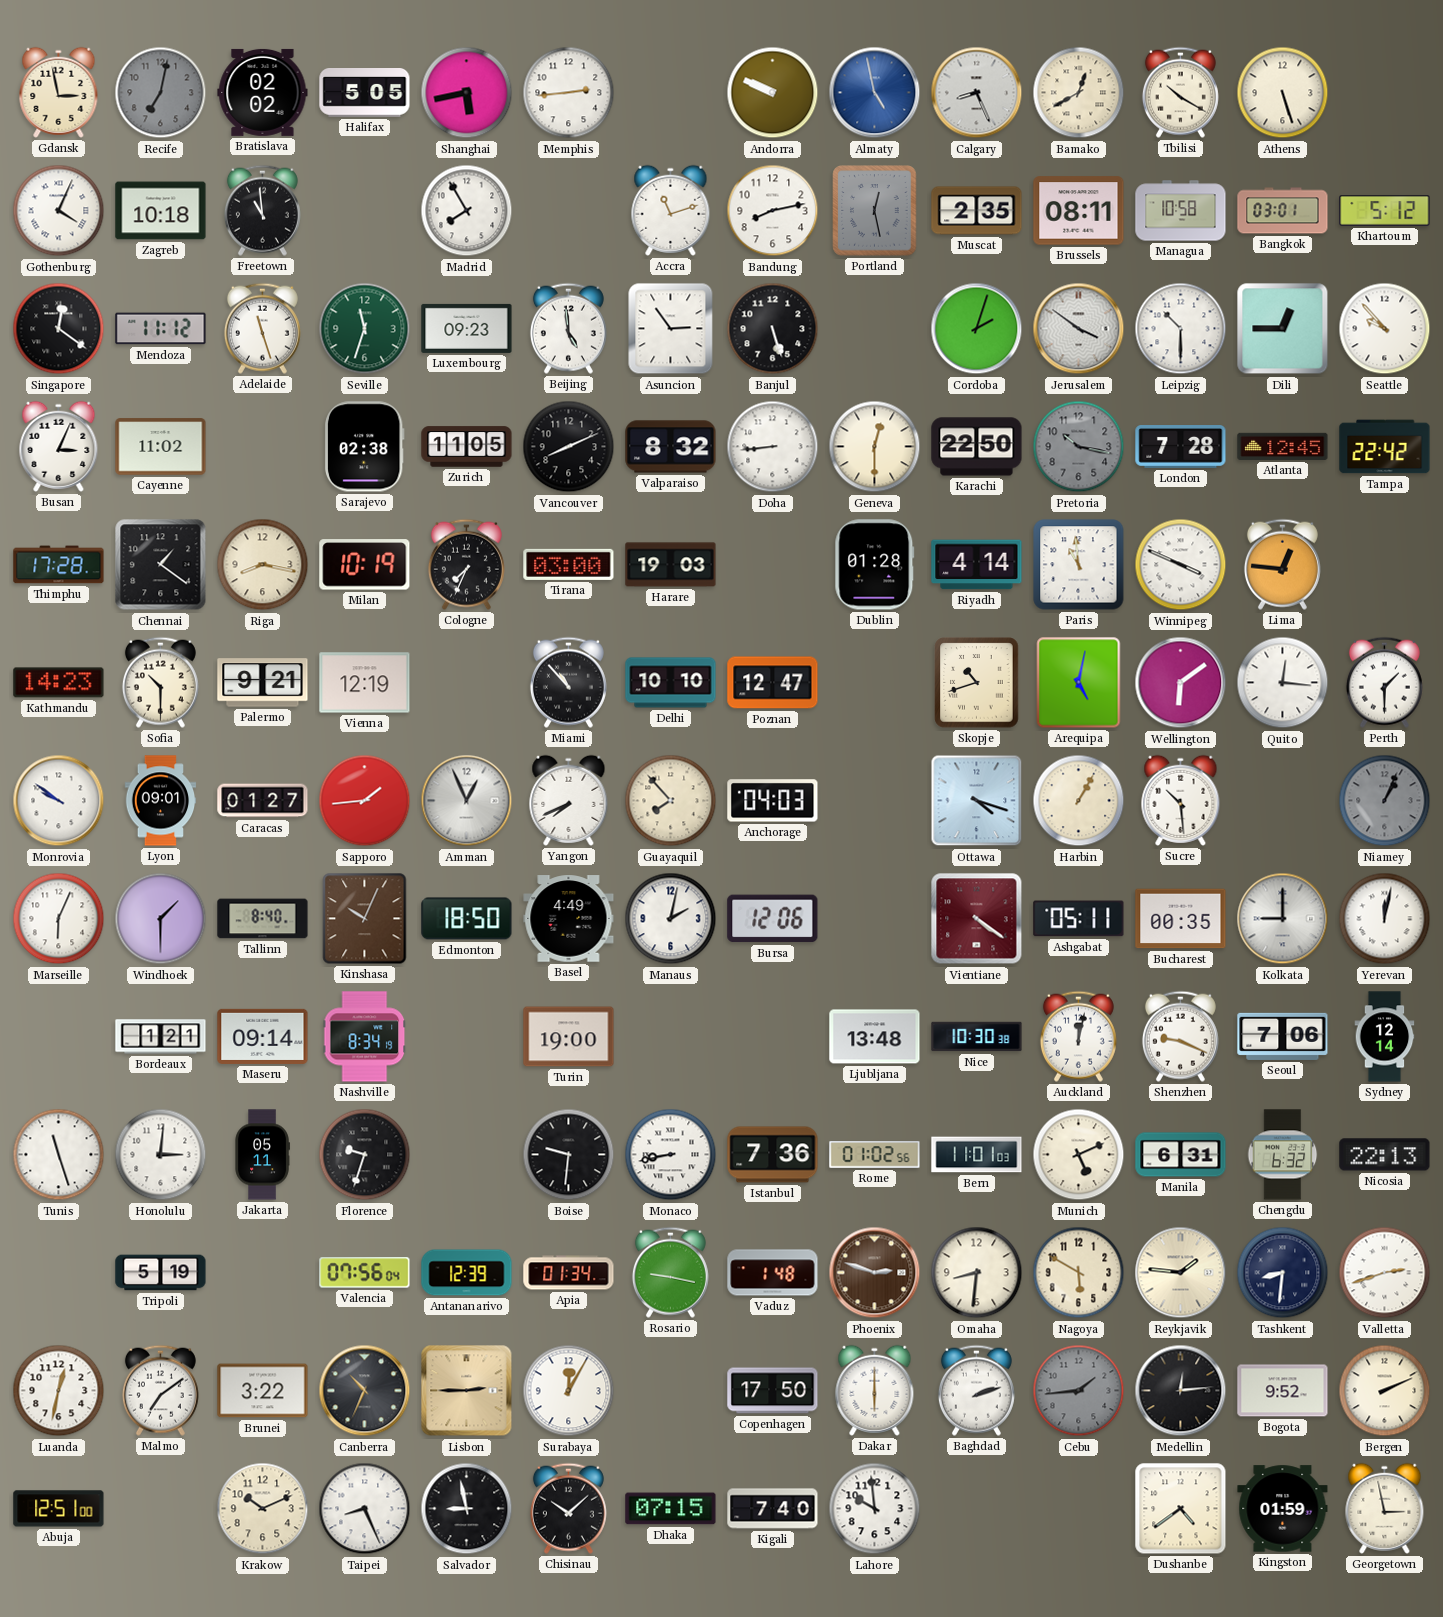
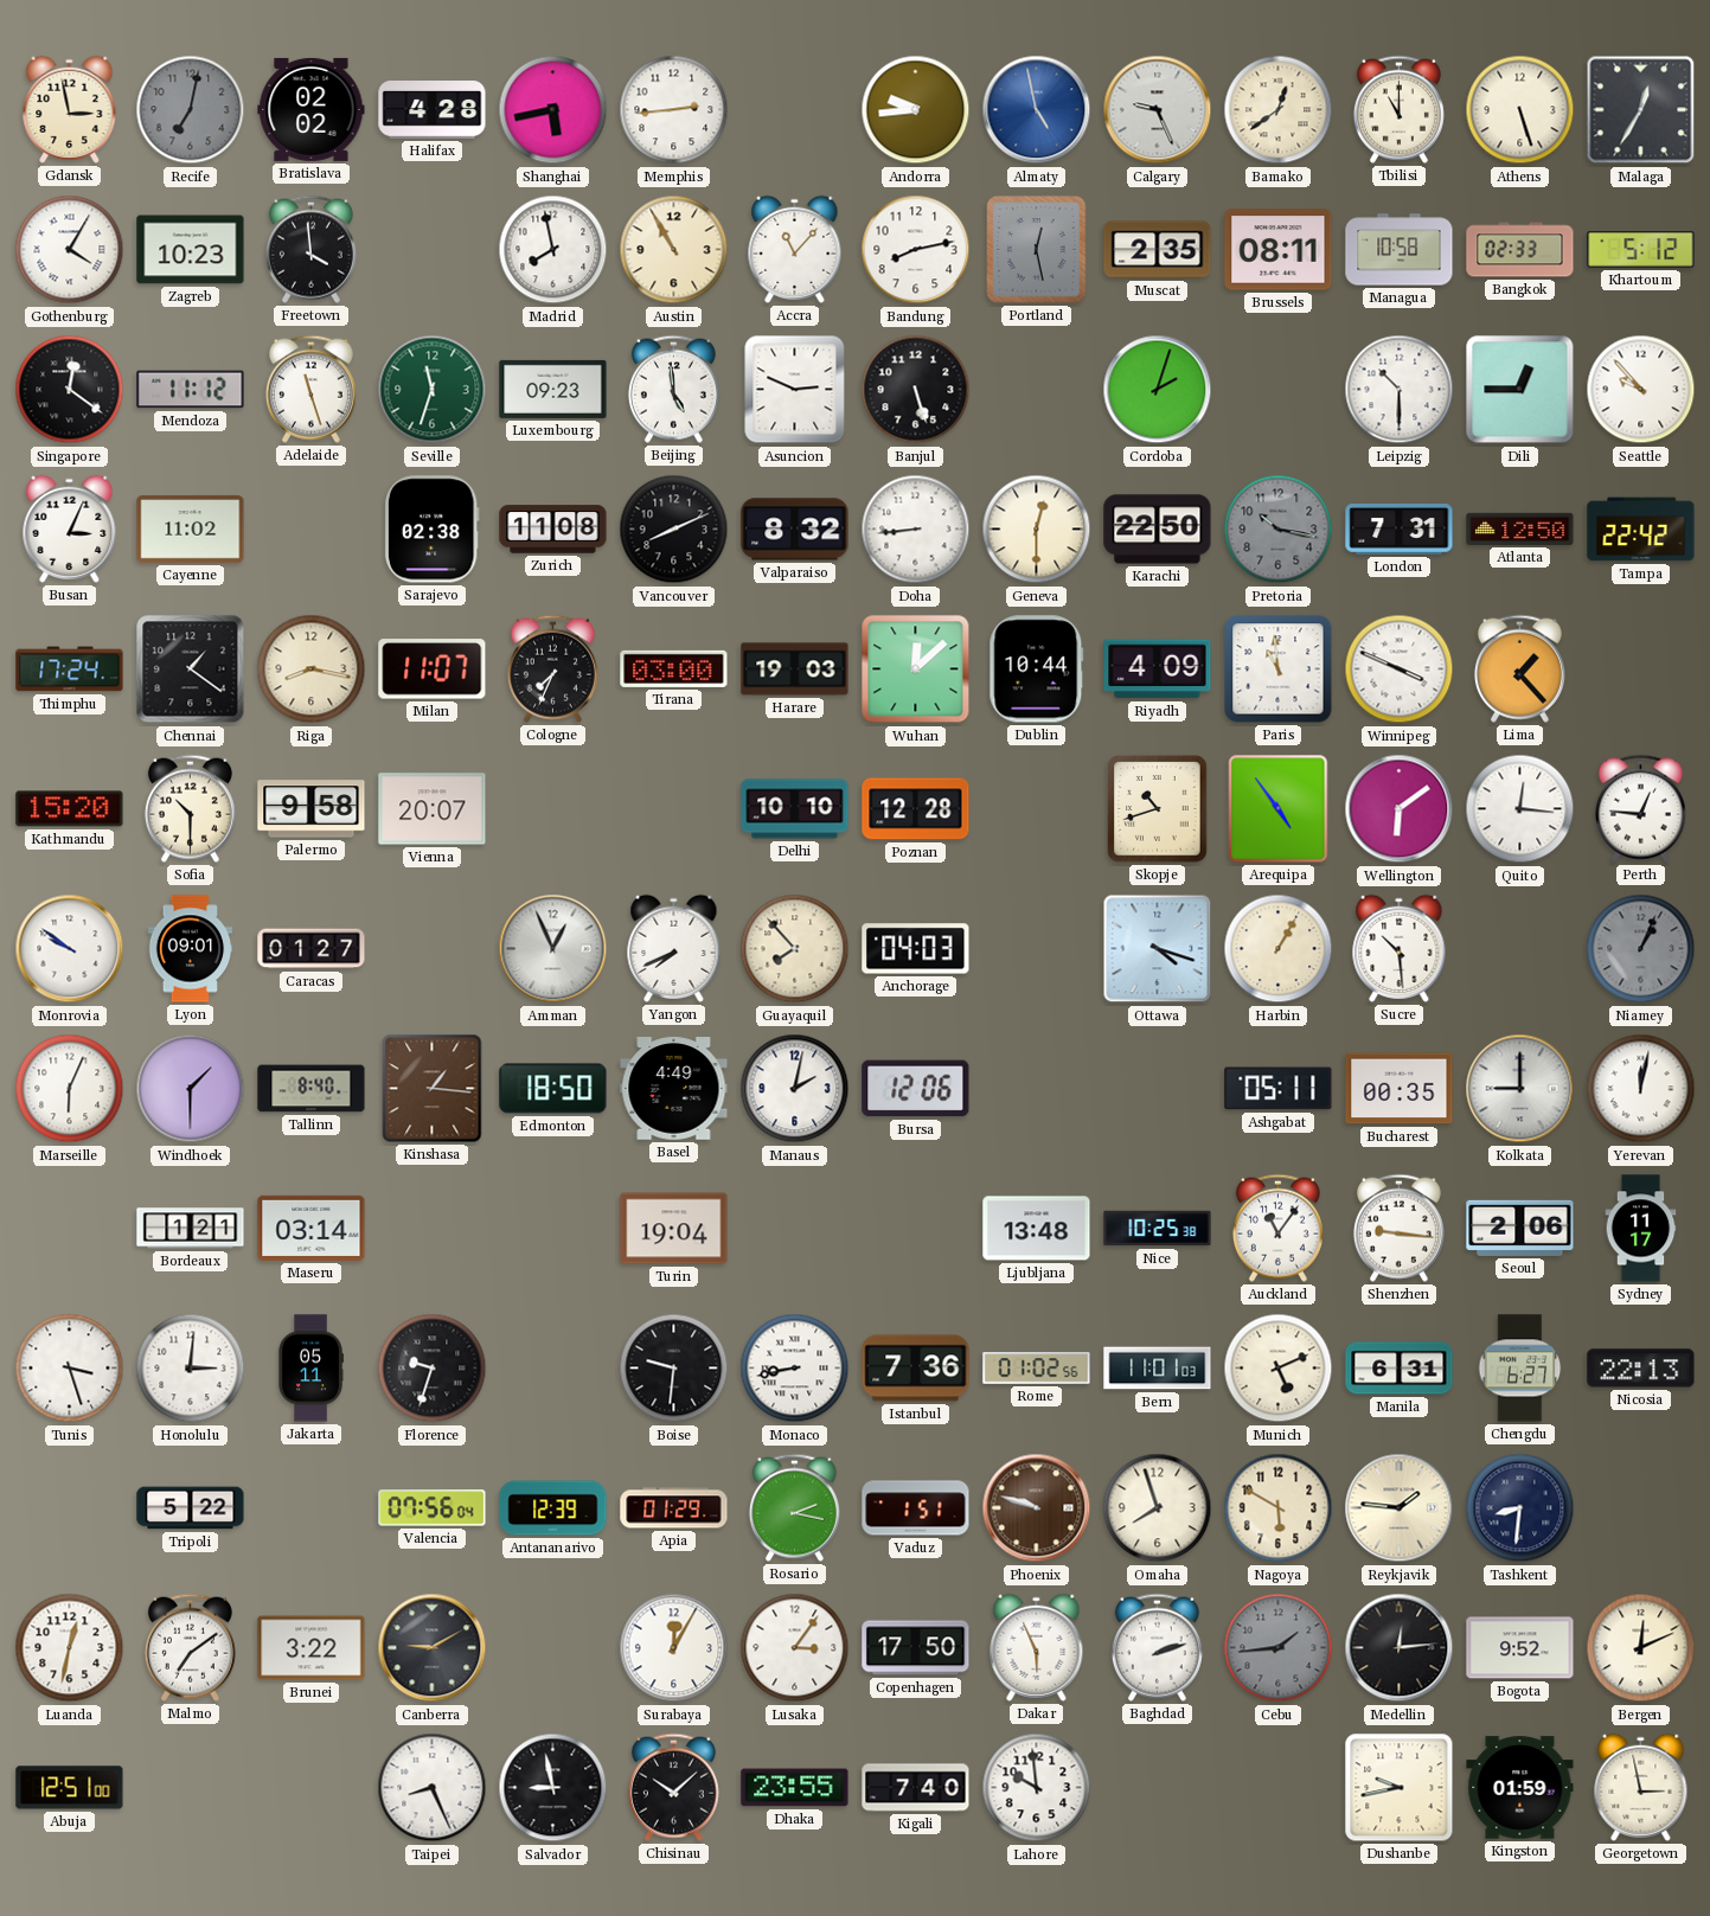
Halifax: 5:05 -> 4:28 (433, 110)
Andorra: 9:49 -> 9:44 (916, 110)
Calgary: 8:26 -> 9:26 (1158, 110)
Bamako: 12:40 -> 12:39 (1279, 110)
Tbilisi: 10:20 -> 11:00 (1398, 109)
Malaga: none -> 12:35 (1641, 110)
Gothenburg: 4:04 -> 4:05 (70, 250)
Zagreb: 10:18 -> 10:23 (191, 250)
Freetown: 10:59 -> 3:59 (310, 249)
Madrid: 7:55 -> 7:58 (553, 250)
Austin: none -> 10:55 (674, 250)
Accra: 11:12 -> 11:07 (795, 249)
Bangkok: 03:01 -> 02:33 (1520, 250)
Asuncion: 2:54 -> 2:49 (795, 390)
Jerusalem: 3:51 -> none (1079, 329)
Zurich: 11:05 -> 11:08 (553, 530)
London: 7:28 -> 7:31 (1400, 530)
Atlanta: 12:45 -> 12:50 (1520, 528)
Thimphu: 17:28 -> 17:24 (70, 669)
Milan: 10:19 -> 11:07 (433, 669)
Wuhan: none -> 12:08 (916, 669)
Dublin: 01:28 -> 10:44 (1037, 669)
Riyadh: 4:14 -> 4:09 (1158, 669)
Lima: 12:46 -> 1:23 (1519, 668)
Kathmandu: 14:23 -> 15:20 (70, 809)
Palermo: 9:21 -> 9:58 (312, 809)
Vienna: 12:19 -> 20:07 (433, 809)
Miami: 10:53 -> none (568, 682)
Poznan: 12:47 -> 12:28 (916, 809)
Arequipa: 5:02 -> 4:54 (1279, 809)
Perth: 1:30 -> 12:46 (1640, 808)
Sapporo: 1:44 -> none (365, 801)
Kinshasa: 10:04 -> 1:16 (433, 1089)
Vientiane: 4:21 -> none (977, 919)
Maseru: 09:14 -> 03:14 (312, 1228)
Nashville: 8:34 -> none (365, 1037)
Turin: 19:00 -> 19:04 (674, 1229)
Nice: 10:30 -> 10:25 (1158, 1229)
Auckland: 12:02 -> 11:06 (1277, 1228)
Shenzhen: 9:19 -> 9:16 (1398, 1228)
Seoul: 7:06 -> 2:06 (1520, 1228)
Sydney: 12:14 -> 11:17 (1641, 1229)
Tunis: 11:27 -> 3:27 (70, 1369)
Chengdu: 6:32 -> 6:27 (1520, 1369)
Tripoli: 5:19 -> 5:22 (191, 1508)
Apia: 01:34 -> 01:29 (674, 1508)
Rosario: 9:17 -> 2:17 (794, 1507)
Vaduz: 1:48 -> 1:51 (916, 1508)
Phoenix: 2:48 -> 9:48 (1037, 1508)
Omaha: 8:31 -> 7:57 (1158, 1508)
Valletta: 2:42 -> none (1385, 1273)
Canberra: 10:34 -> 9:10 (433, 1648)
Lisbon: 2:45 -> none (467, 1391)
Lusaka: none -> 3:06 (795, 1648)
Dakar: 6:00 -> 5:56 (1037, 1647)
Bergen: 2:11 -> 12:11 (1641, 1648)
Krakow: 10:11 -> none (263, 1509)
Dhaka: 07:15 -> 23:55 (795, 1788)
Dushanbe: 4:39 -> 9:43 (1400, 1788)
